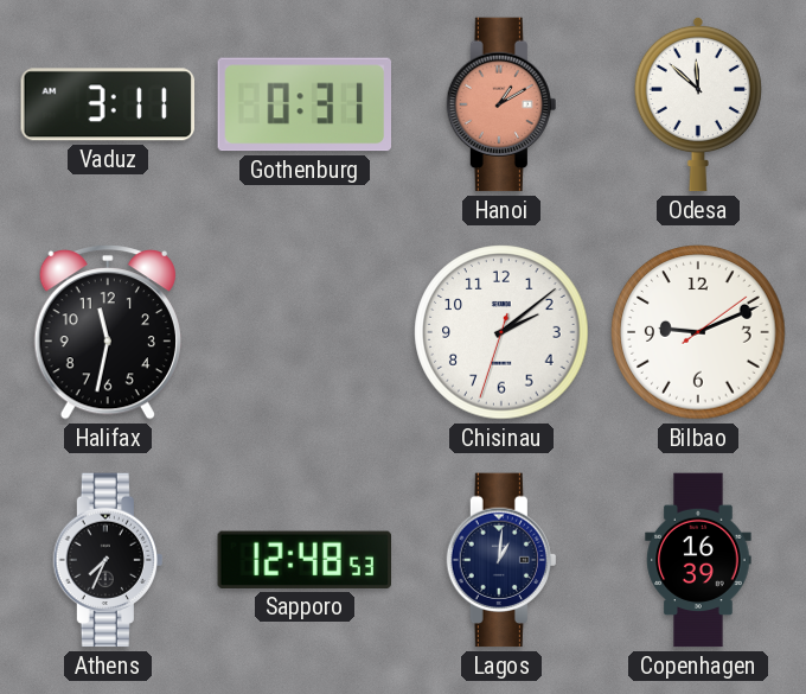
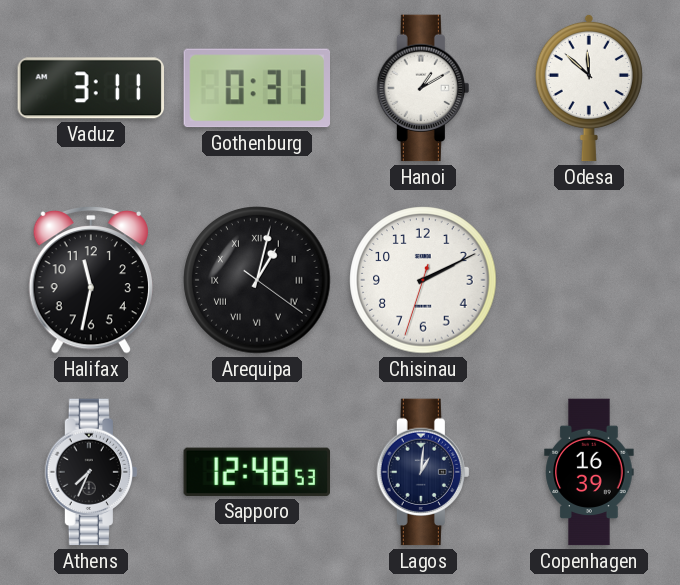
Hanoi dial: salmon -> white (422, 88)
Arequipa: none -> 1:02 (257, 280)
Chisinau: 2:08 -> 2:10 (423, 280)
Bilbao: 9:11 -> none (698, 332)
